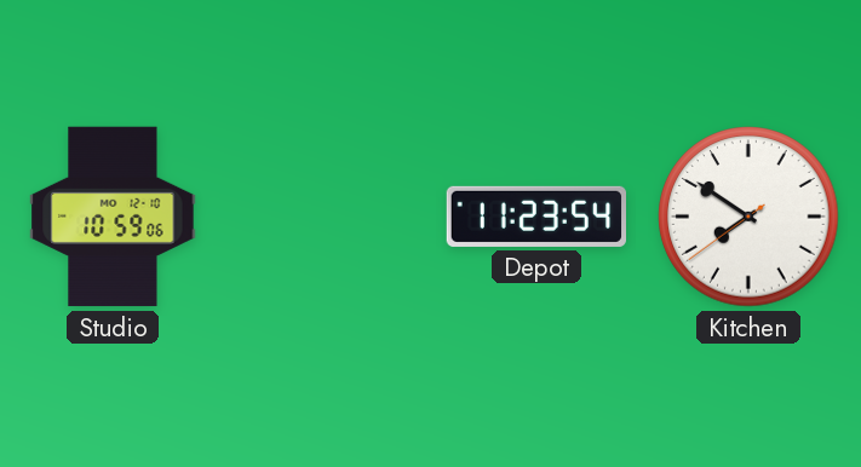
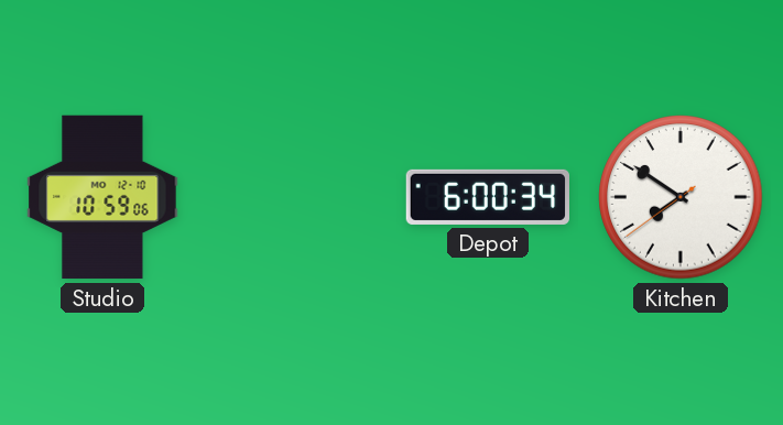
Depot: 11:23 -> 6:00 (488, 197)
